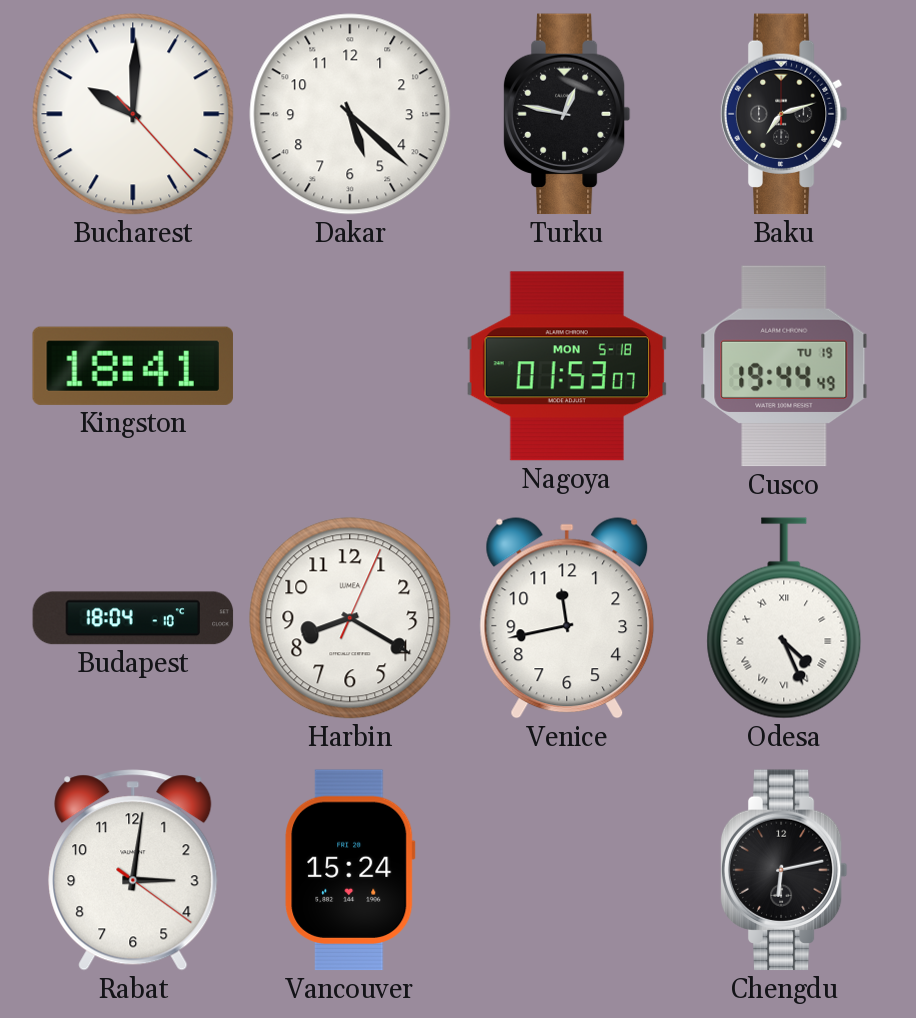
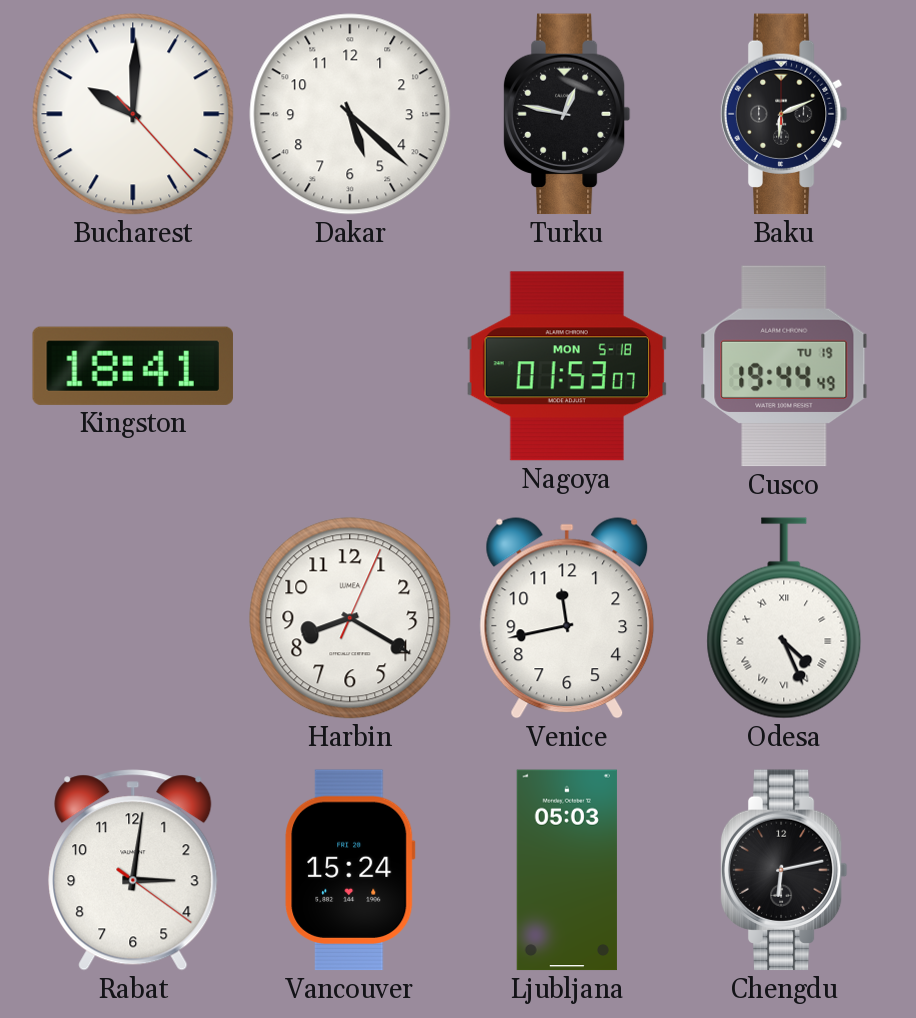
Baku: 7:12 -> 6:11 (784, 114)
Budapest: 18:04 -> none (133, 618)
Ljubljana: none -> 05:03 (567, 870)
